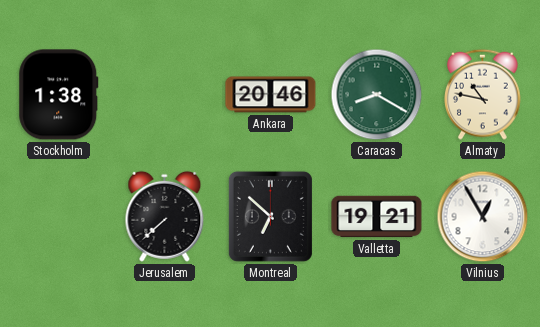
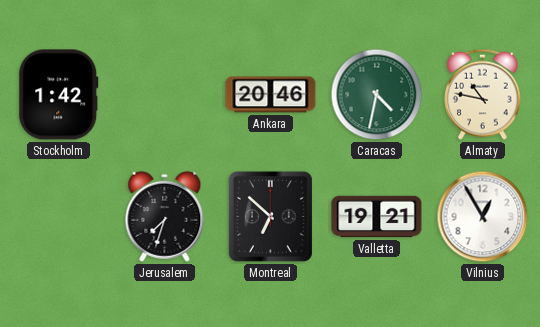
Stockholm: 1:38 -> 1:42 (59, 95)
Caracas: 8:20 -> 4:32 (377, 95)
Jerusalem: 7:38 -> 7:33 (165, 216)
